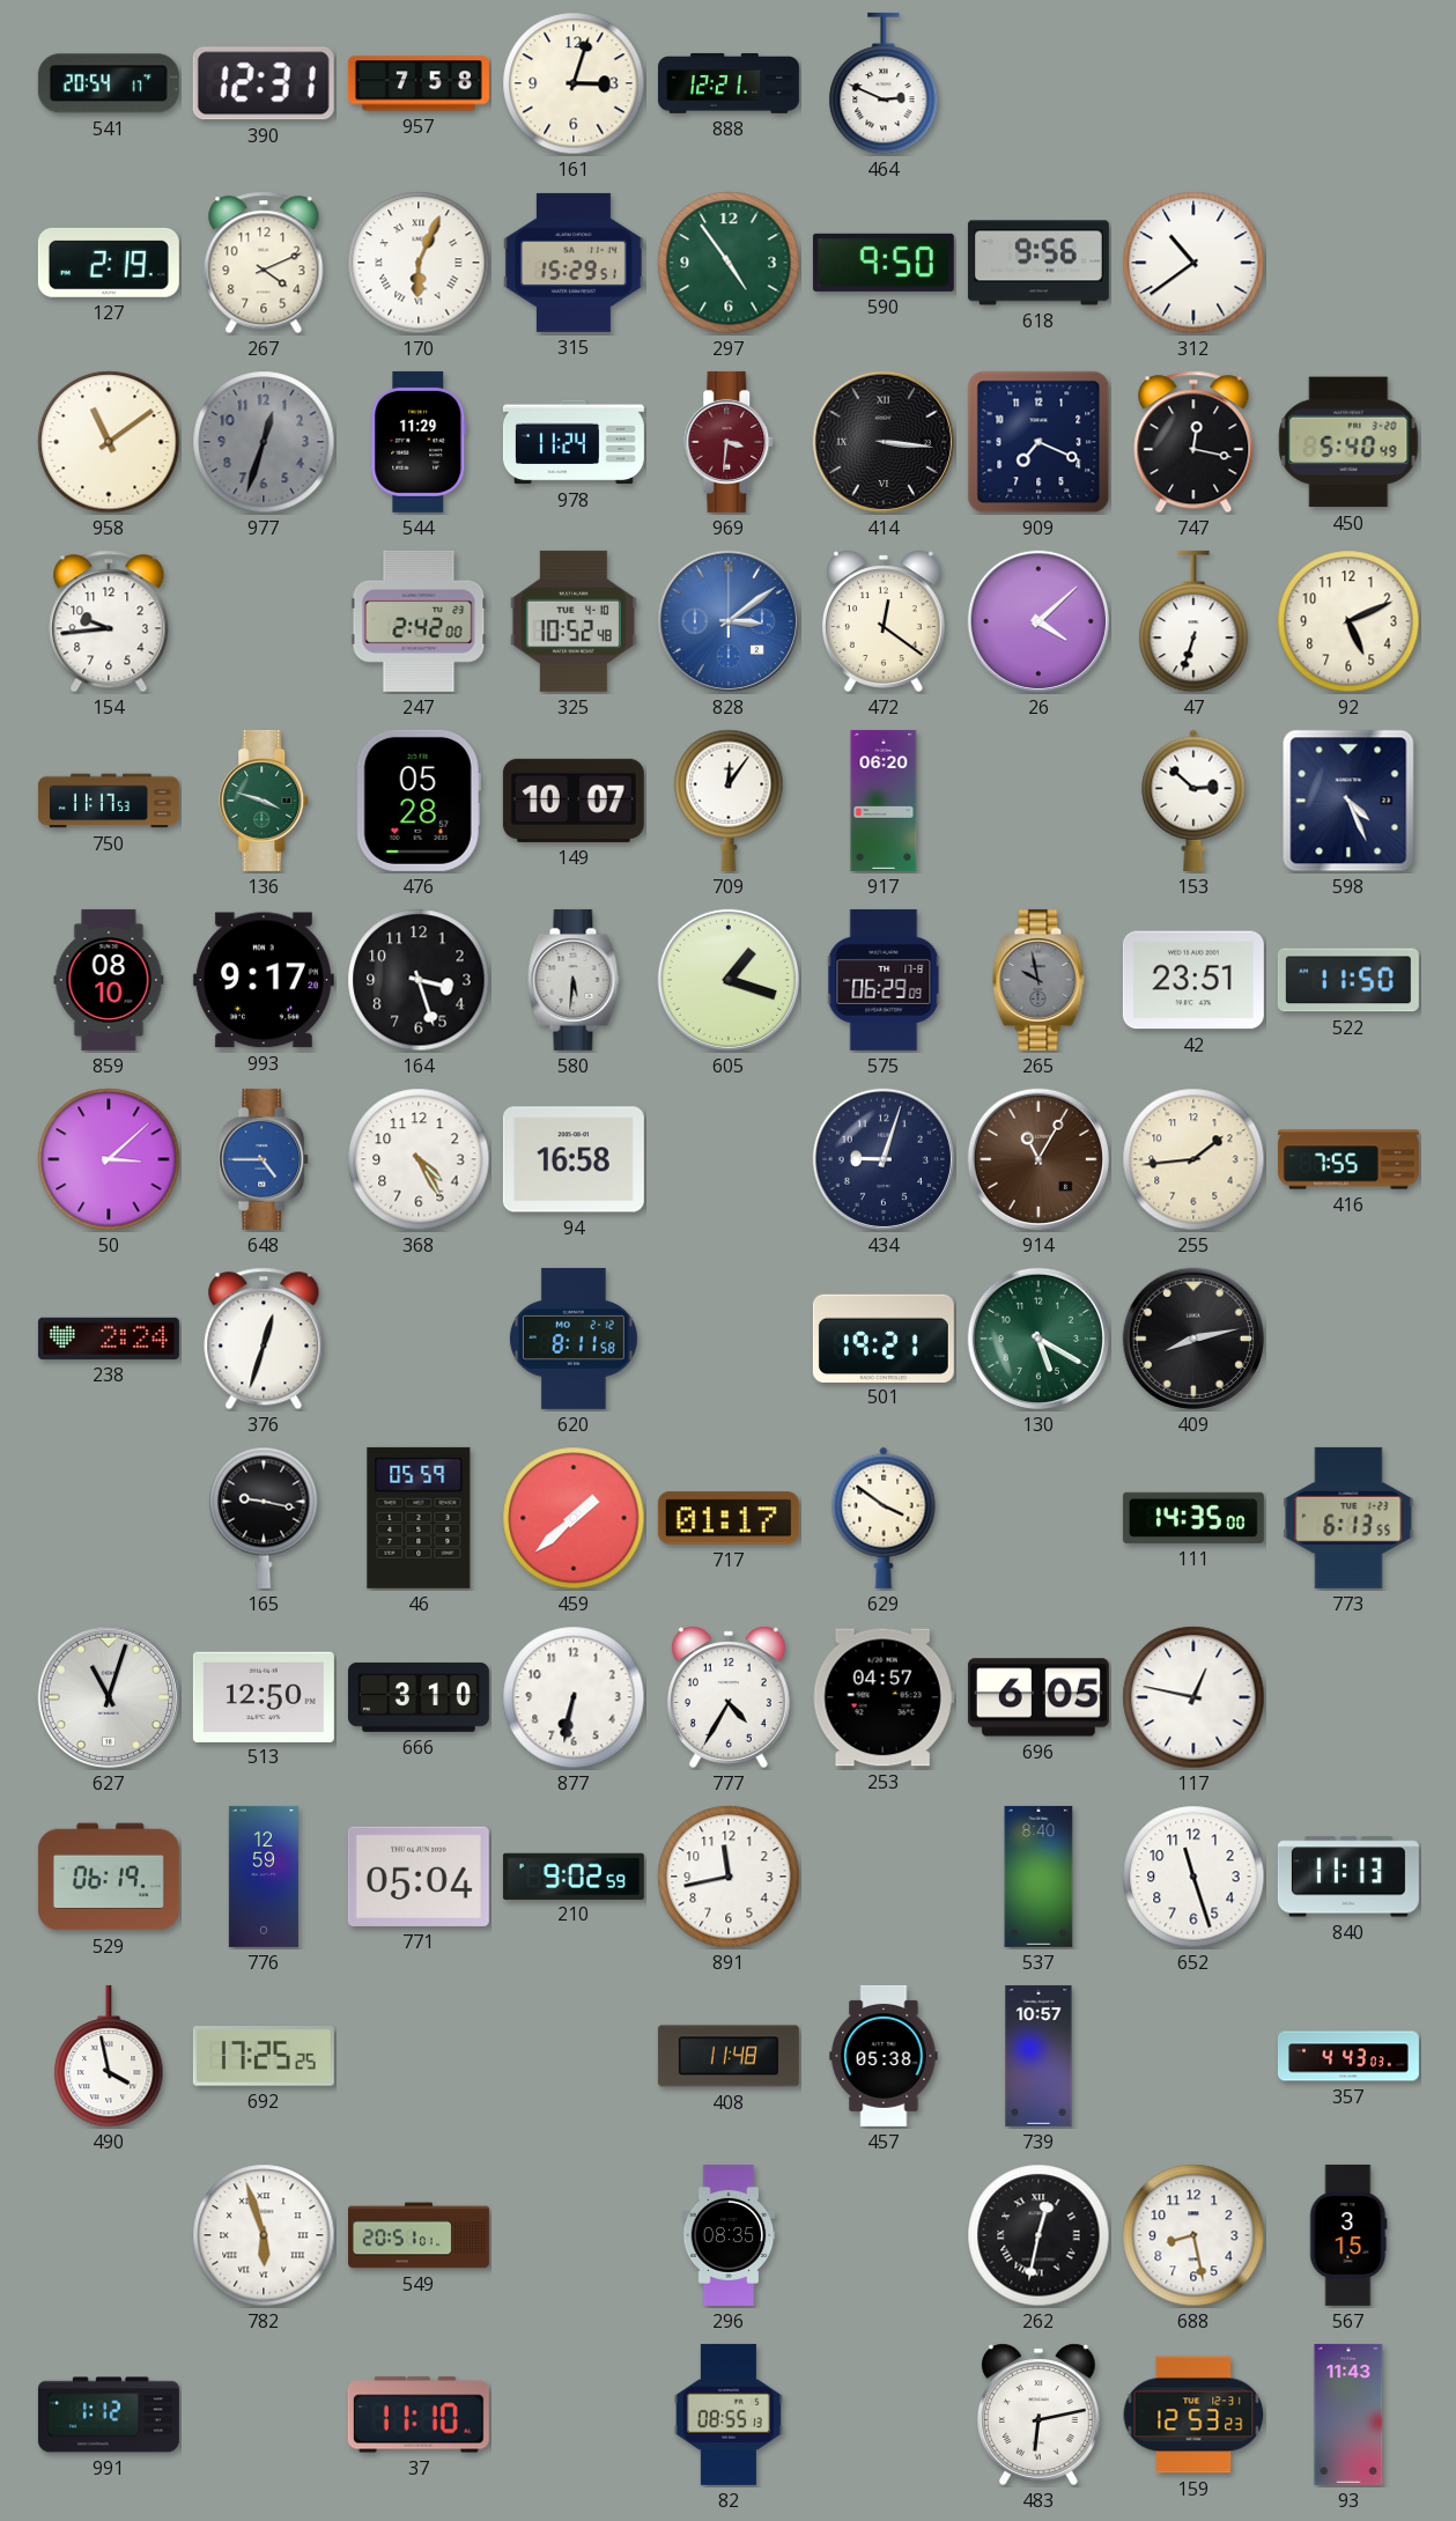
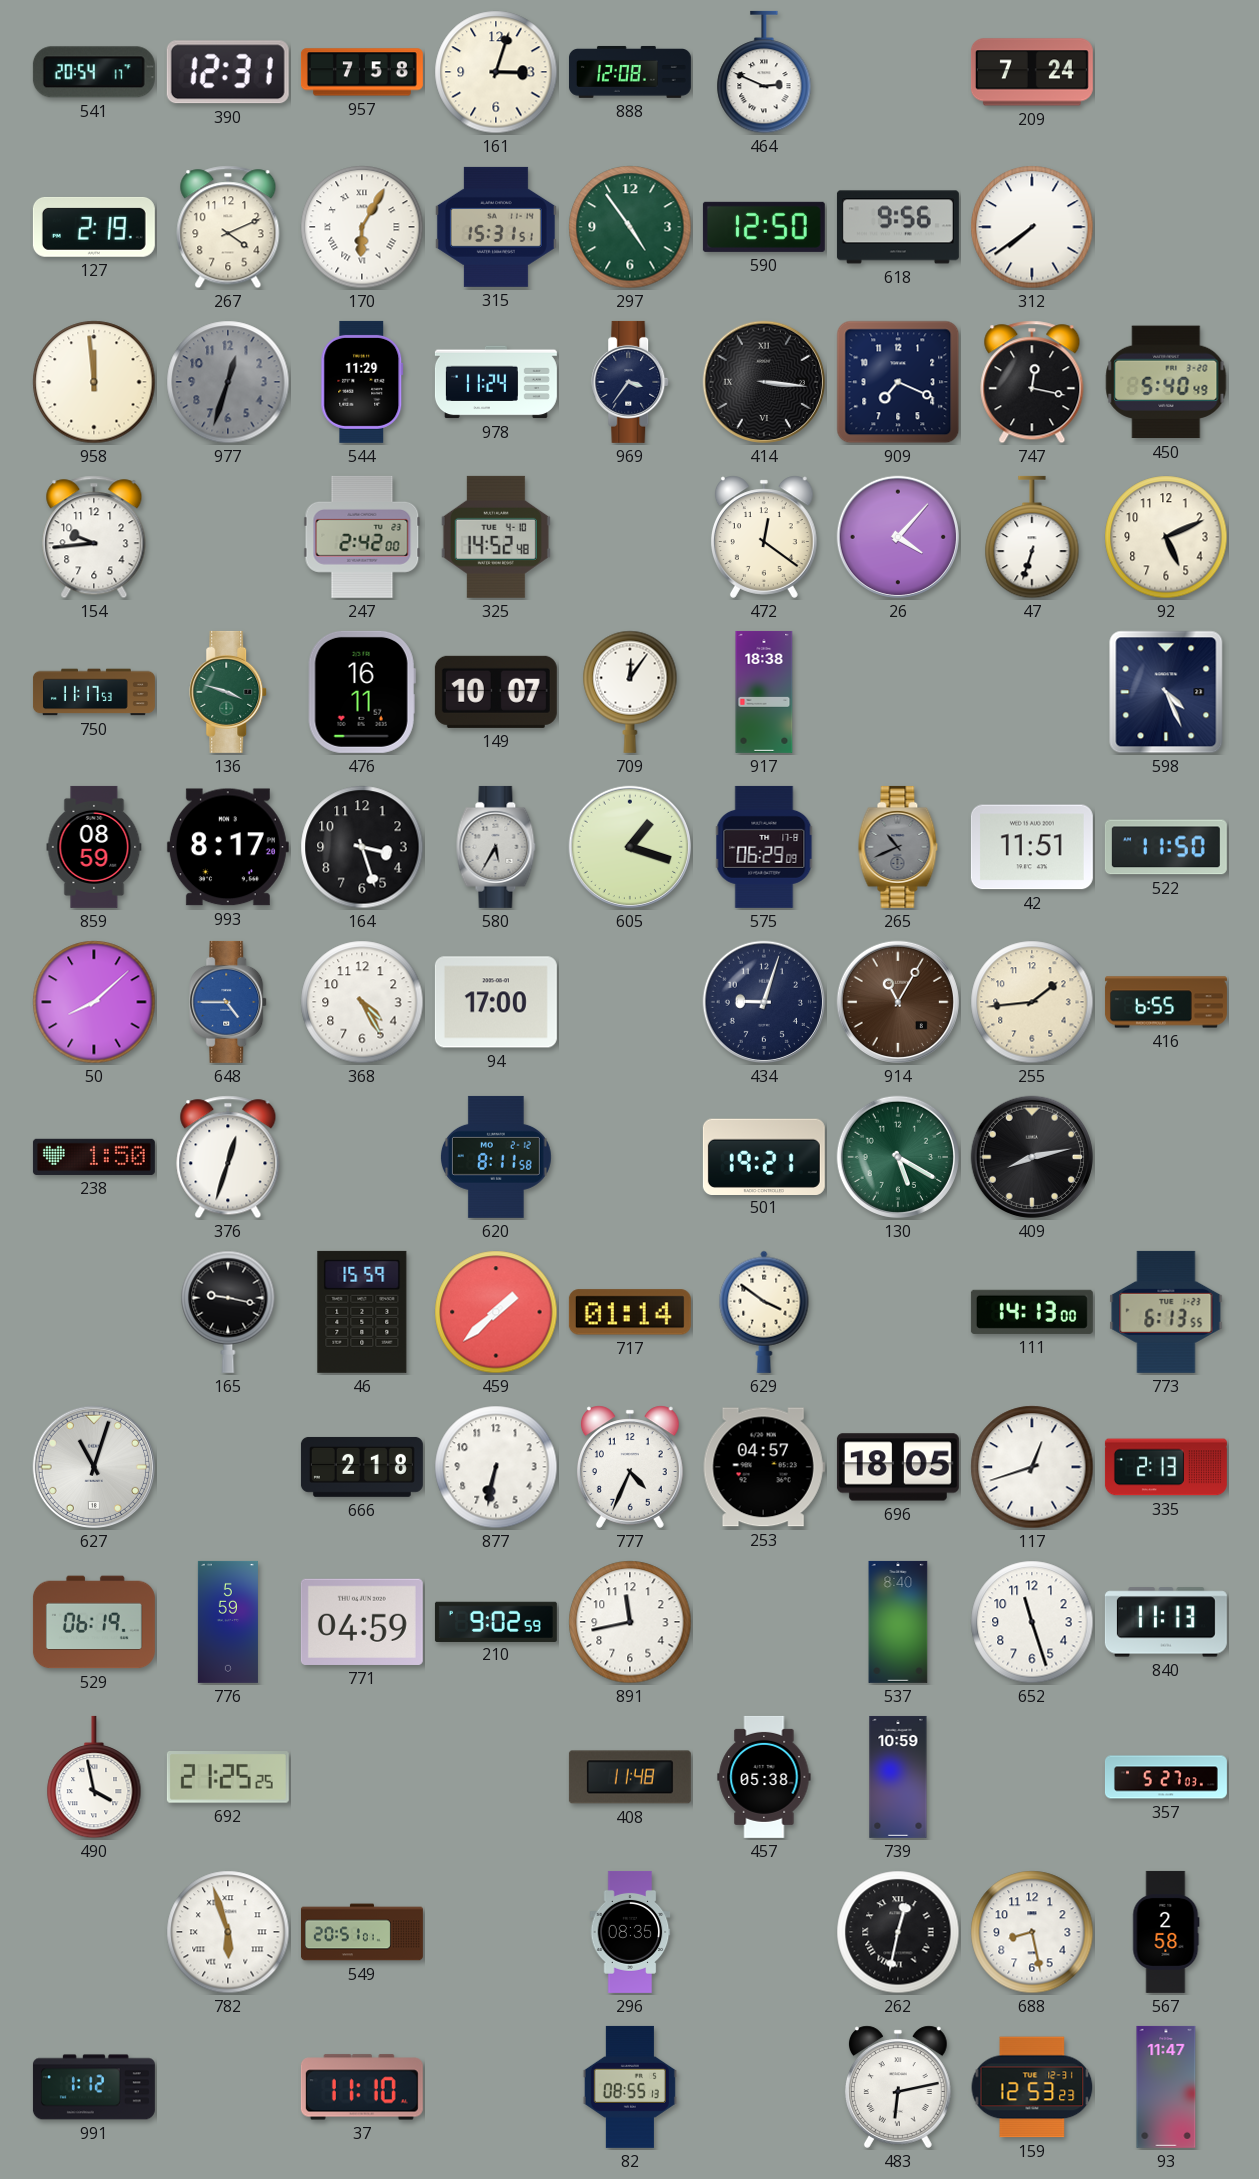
888: 12:21 -> 12:08 (630, 72)
209: none -> 7:24 (1032, 72)
170: 6:04 -> 6:05 (362, 227)
315: 15:29 -> 15:31 (496, 227)
590: 9:50 -> 12:50 (764, 227)
312: 10:39 -> 7:39 (1032, 227)
958: 11:09 -> 11:59 (94, 382)
969: 3:31 -> 3:36 (631, 382)
969 dial: burgundy -> navy (631, 382)
325: 10:52 -> 14:52 (496, 537)
828: 3:09 -> none (729, 621)
26: 4:08 -> 4:07 (898, 537)
476: 05:28 -> 16:11 (362, 692)
917: 06:20 -> 18:38 (764, 692)
153: 2:52 -> none (1193, 801)
859: 08:10 -> 08:59 (94, 847)
993: 9:17 -> 8:17 (228, 847)
580: 5:31 -> 5:35 (496, 847)
265: 9:58 -> 10:41 (898, 847)
42: 23:51 -> 11:51 (1032, 847)
50: 3:08 -> 8:08 (94, 1002)
94: 16:58 -> 17:00 (496, 1002)
416: 7:55 -> 6:55 (1166, 1002)
238: 2:24 -> 1:50 (94, 1157)
46: 05:59 -> 15:59 (362, 1312)
717: 01:17 -> 01:14 (630, 1312)
111: 14:35 -> 14:13 (1032, 1312)
513: 12:50 -> none (264, 1696)
666: 3:10 -> 2:18 (362, 1467)
777: 4:35 -> 4:34 (630, 1467)
696: 6:05 -> 18:05 (898, 1467)
117: 12:47 -> 12:42 (1032, 1467)
335: none -> 2:13 (1166, 1467)
776: 12:59 -> 5:59 (228, 1622)
771: 05:04 -> 04:59 (362, 1622)
692: 17:25 -> 21:25 (228, 1777)
739: 10:57 -> 10:59 (898, 1777)
357: 4:43 -> 5:27 (1166, 1777)
567: 3:15 -> 2:58 (1166, 1932)
93: 11:43 -> 11:47 (1166, 2087)
